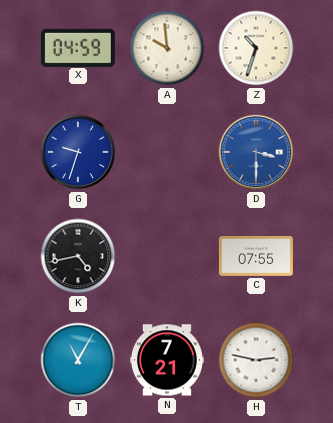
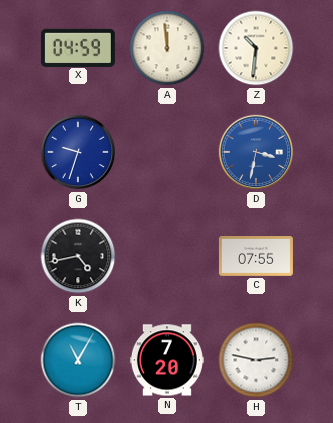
A: 9:59 -> 11:59 (167, 48)
Z: 10:33 -> 10:31 (256, 48)
D: 3:30 -> 3:32 (256, 152)
N: 7:21 -> 7:20 (167, 360)
